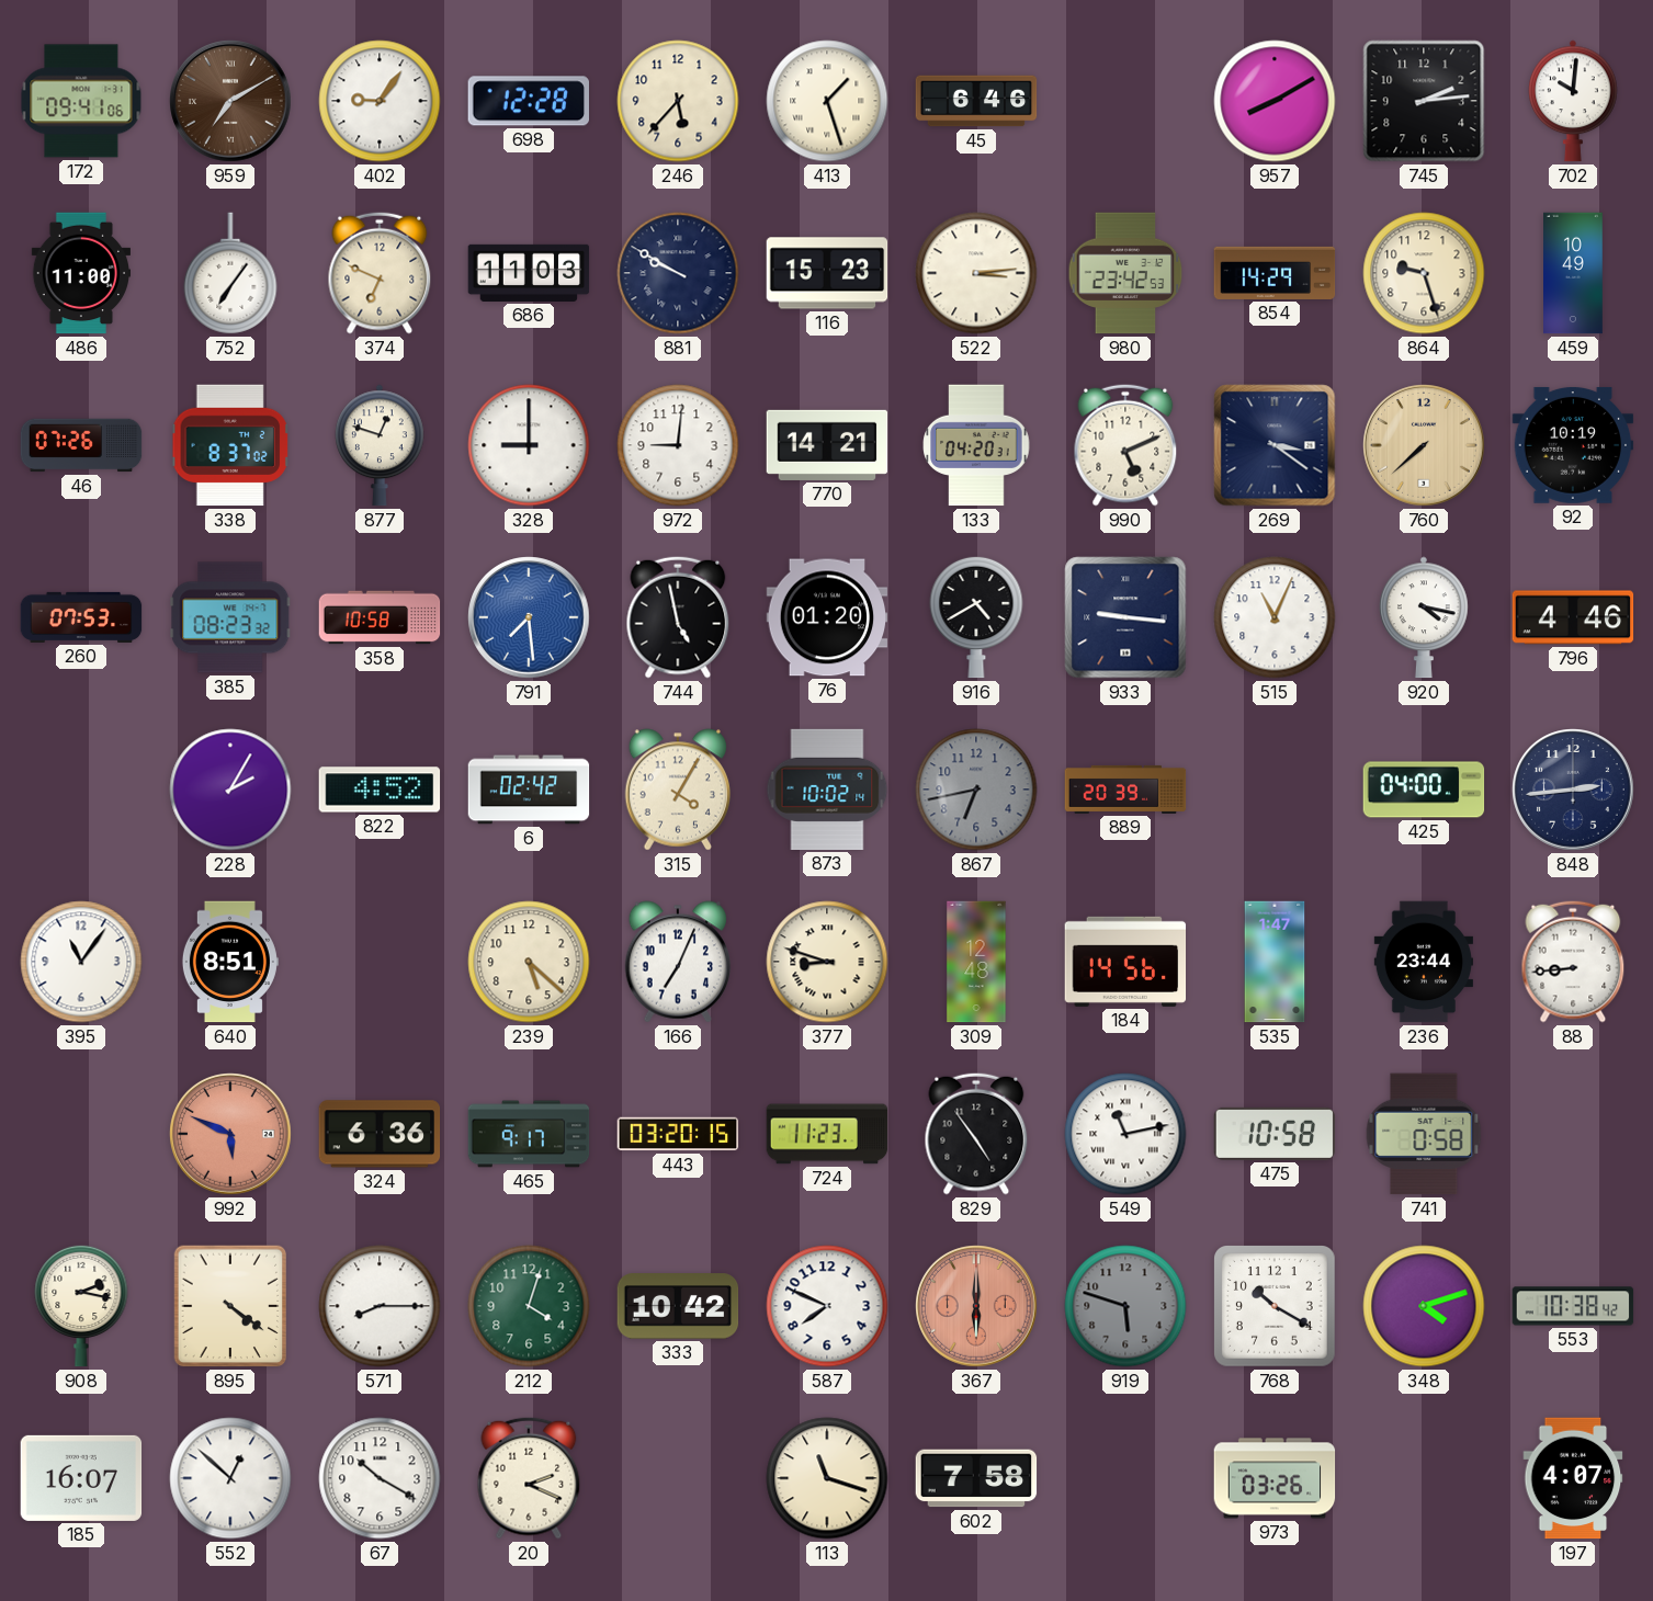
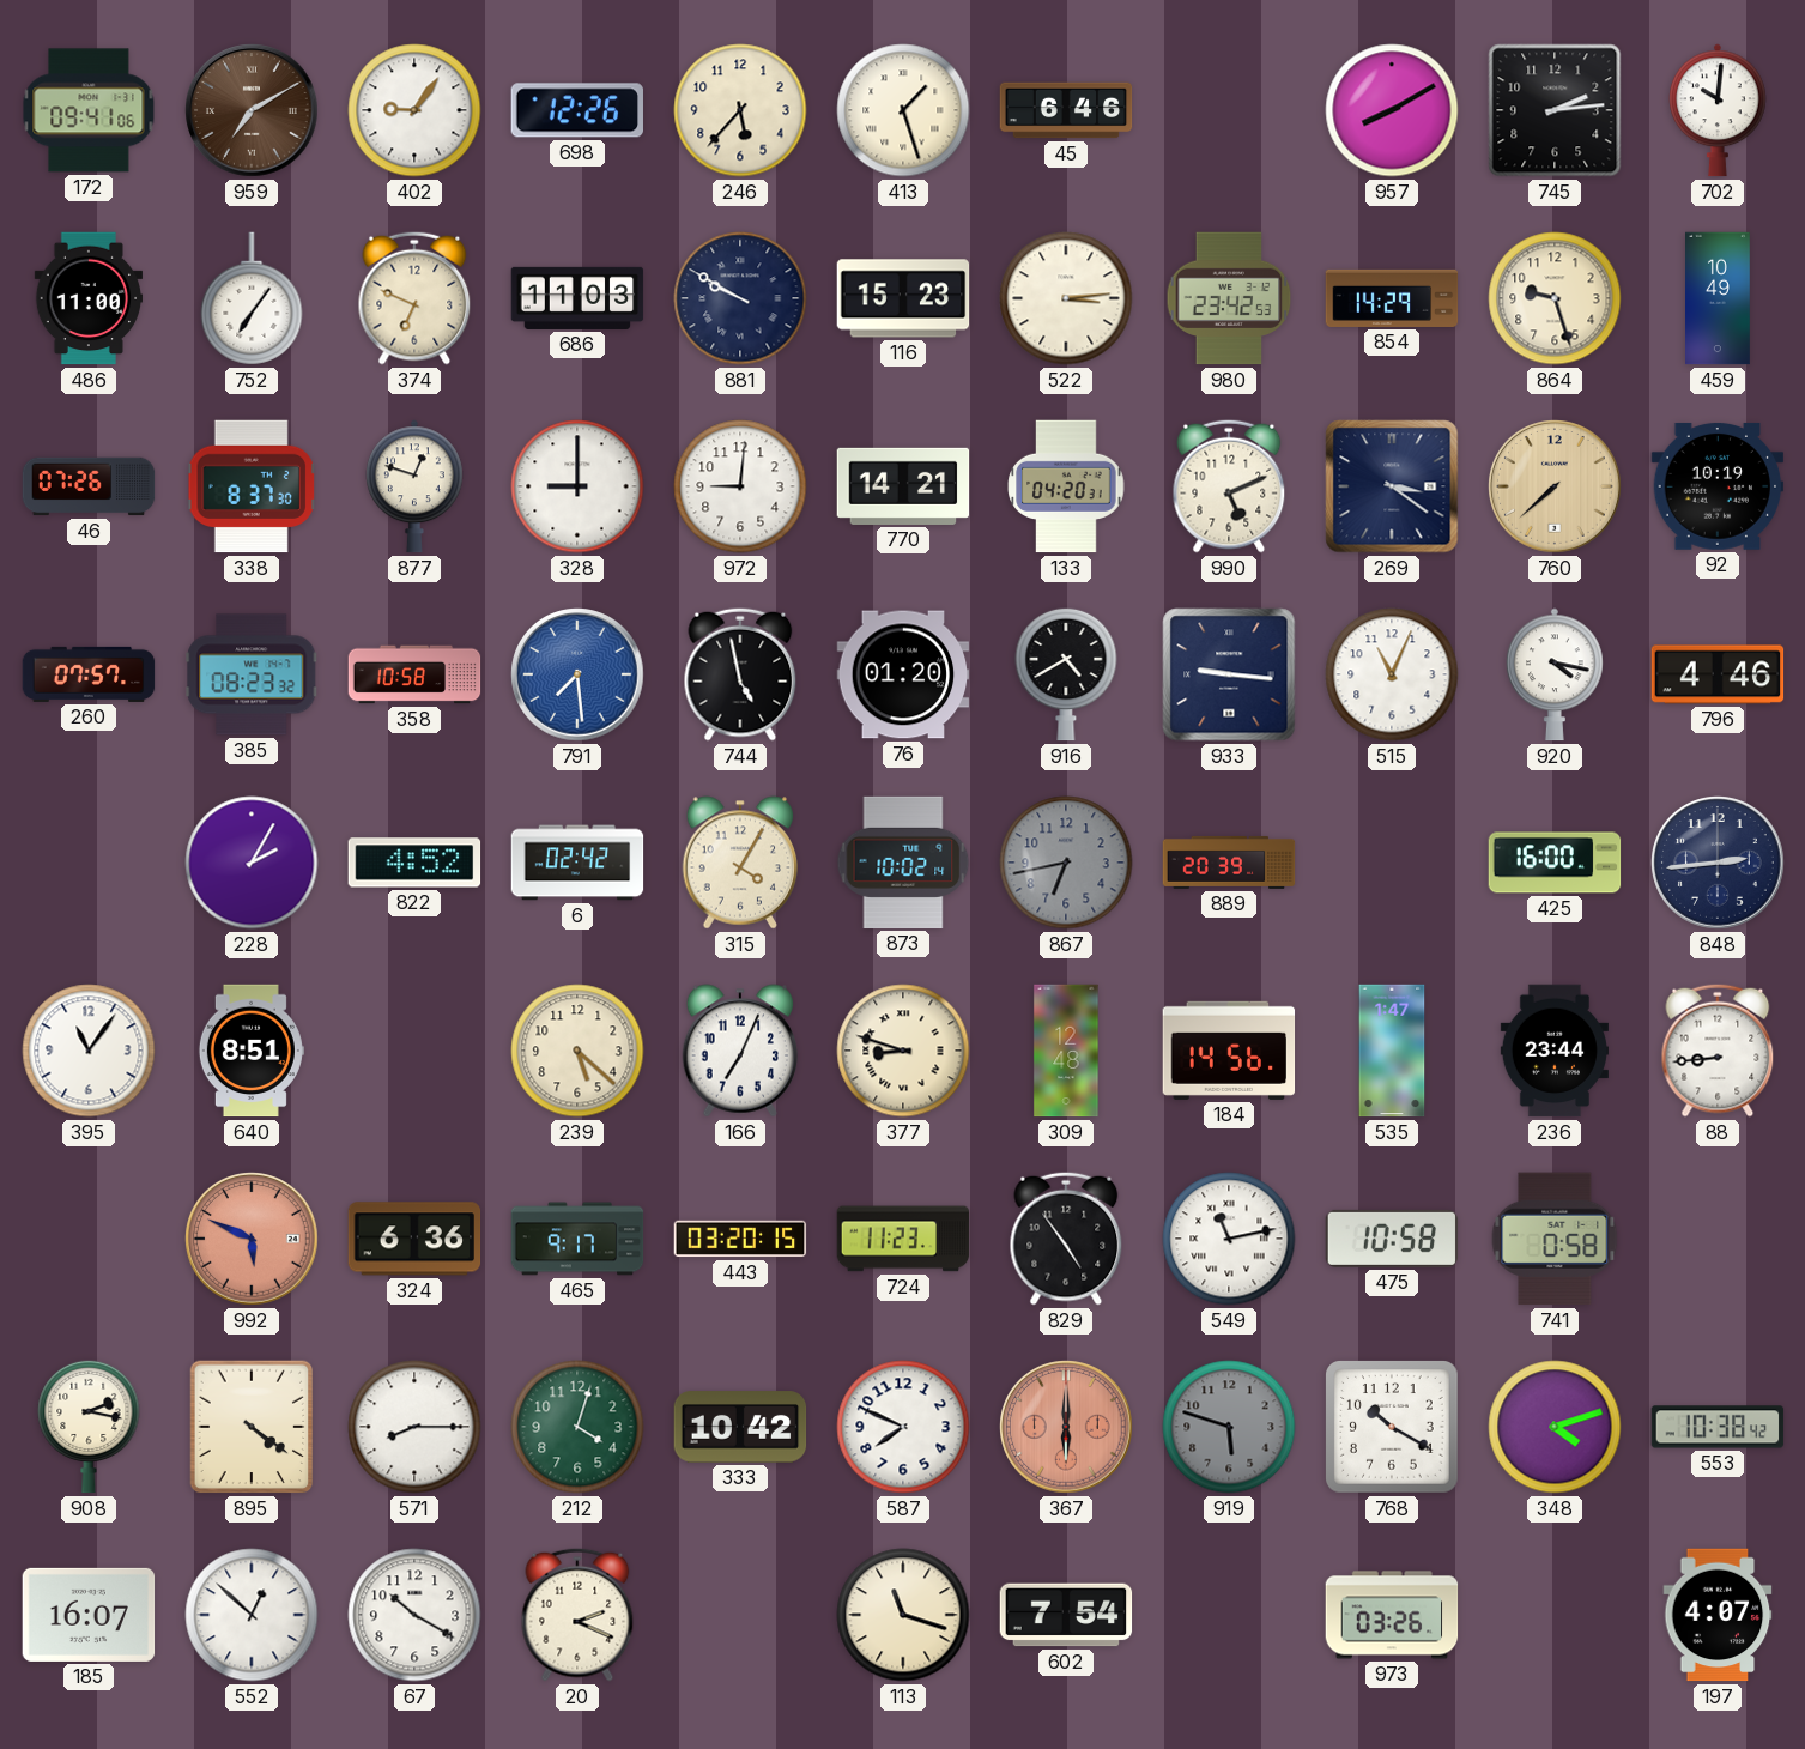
698: 12:28 -> 12:26 (576, 110)
338: 8:37:02 -> 8:37:30 (252, 486)
260: 07:53 -> 07:57 (89, 674)
425: 04:00 -> 16:00 (1555, 863)
602: 7:58 -> 7:54 (1066, 1615)
